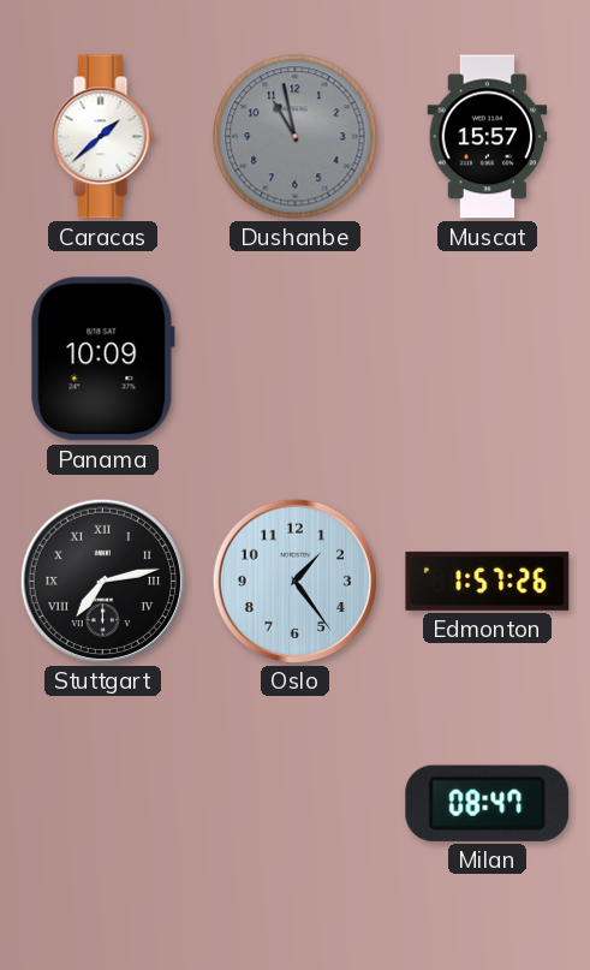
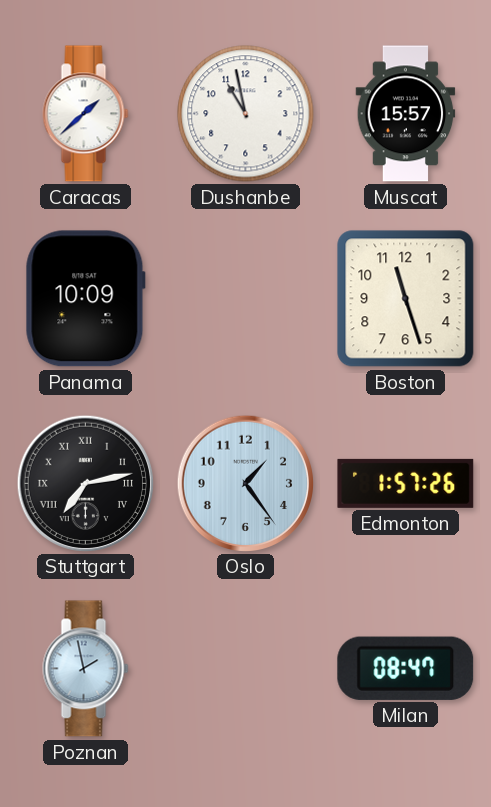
Dushanbe dial: grey -> white (246, 114)
Boston: none -> 11:27 (406, 299)
Poznan: none -> 1:58 (86, 669)
